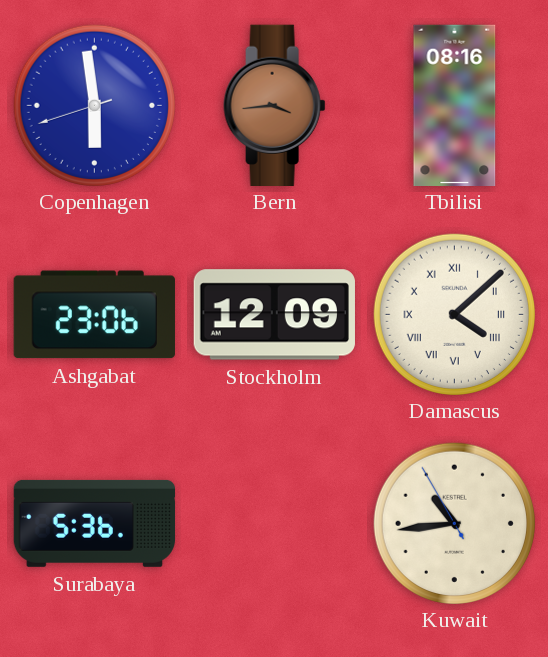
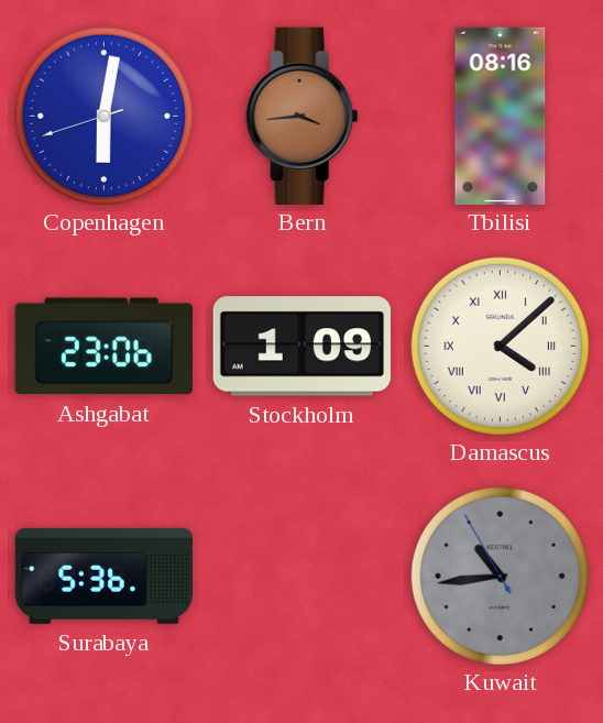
Copenhagen: 5:58 -> 6:01 (103, 116)
Stockholm: 12:09 -> 1:09 (301, 347)
Kuwait dial: cream -> grey (500, 576)
